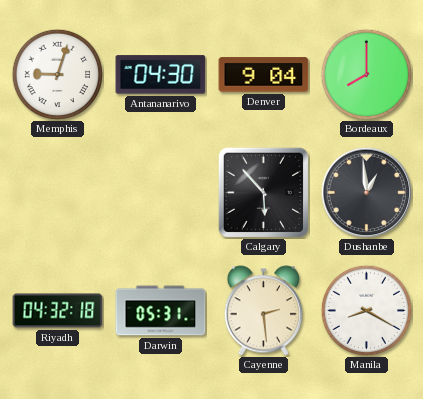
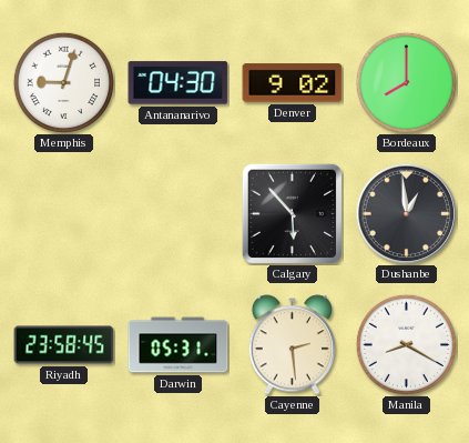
Denver: 9:04 -> 9:02 (293, 83)
Riyadh: 04:32 -> 23:58 (64, 345)
